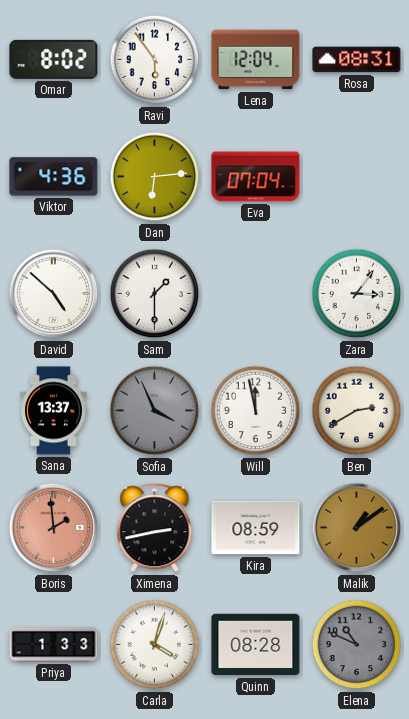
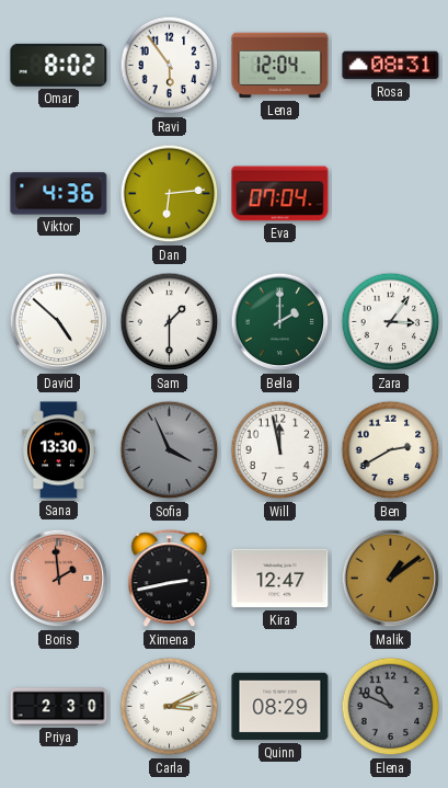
Bella: none -> 2:00 (280, 322)
Sana: 13:37 -> 13:30 (59, 450)
Kira: 08:59 -> 12:47 (280, 579)
Priya: 1:33 -> 2:30 (59, 707)
Carla: 4:03 -> 3:11 (170, 707)
Quinn: 08:28 -> 08:29 (280, 707)
